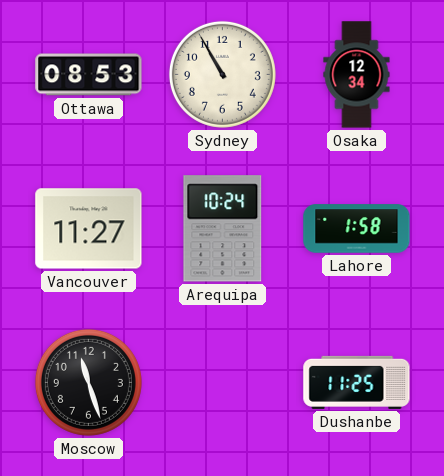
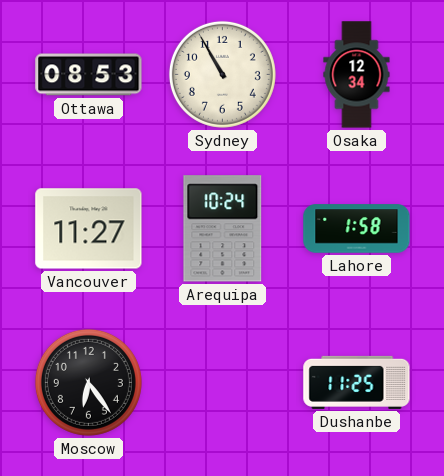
Moscow: 11:27 -> 6:24 (88, 382)
